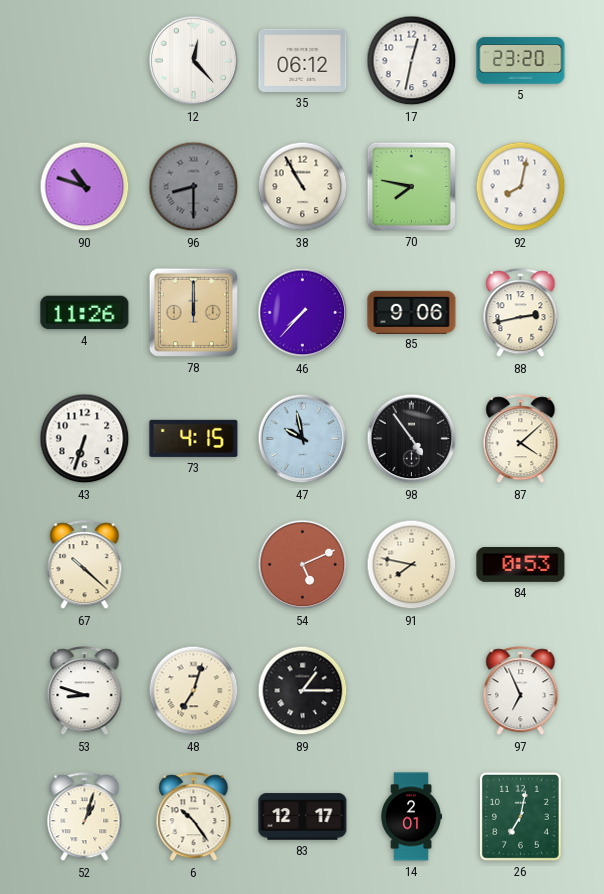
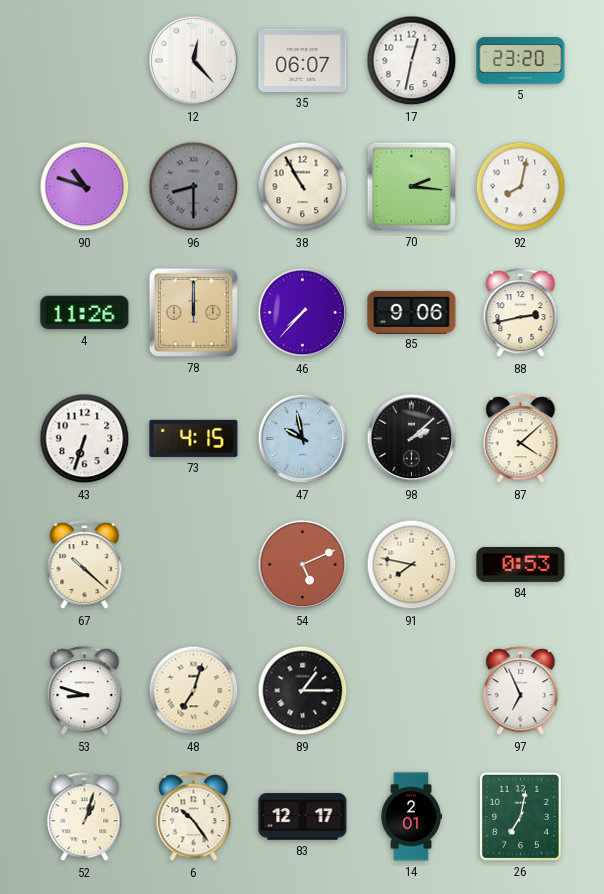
35: 06:12 -> 06:07 (303, 60)
70: 7:47 -> 2:16 (411, 186)
98: 4:54 -> 2:08 (412, 439)
